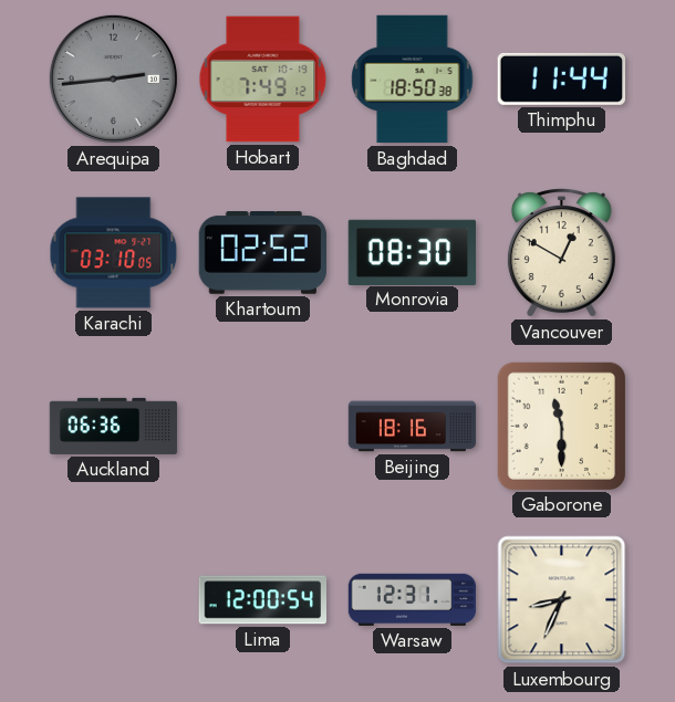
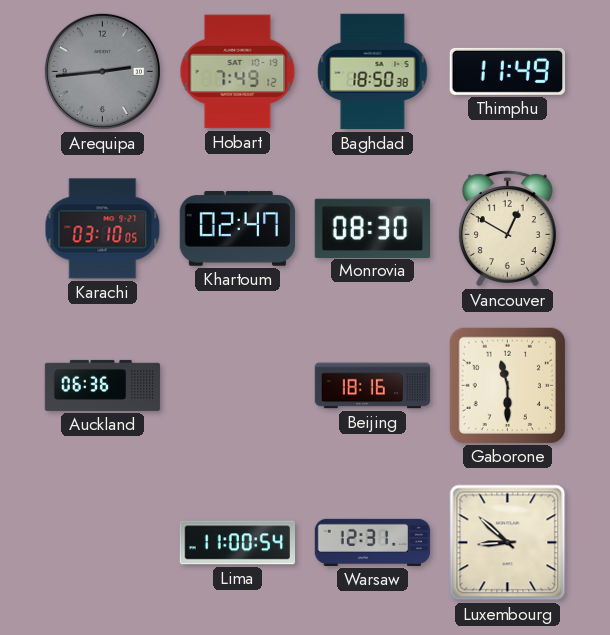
Thimphu: 11:44 -> 11:49 (507, 71)
Khartoum: 02:52 -> 02:47 (238, 229)
Lima: 12:00 -> 11:00 (238, 543)
Luxembourg: 8:34 -> 8:52 (508, 543)
